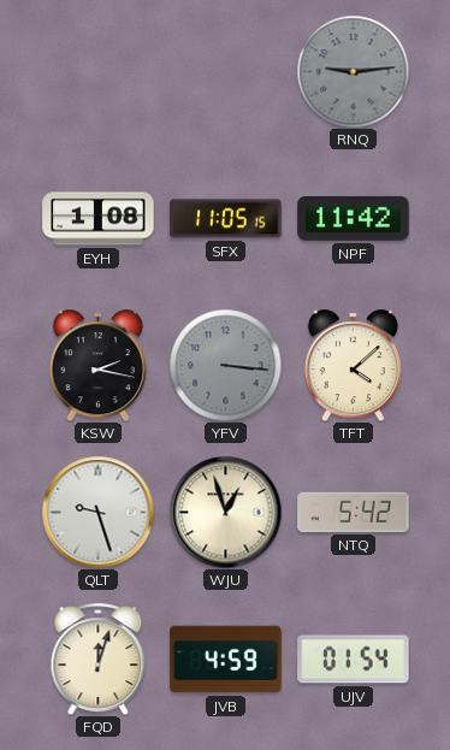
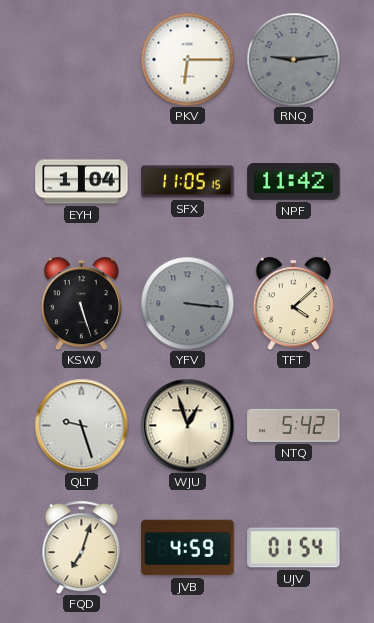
PKV: none -> 6:15 (187, 59)
EYH: 1:08 -> 1:04 (82, 182)
KSW: 2:17 -> 5:27 (81, 303)
FQD: 12:03 -> 7:03 (82, 547)
